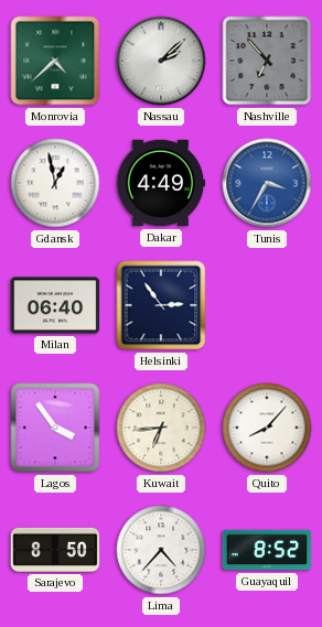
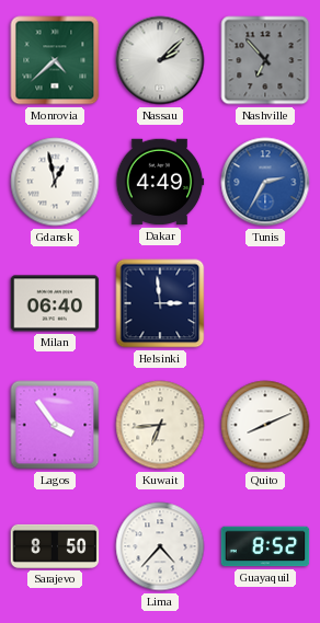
Tunis: 3:35 -> 2:35 (265, 182)
Helsinki: 2:54 -> 2:59 (160, 303)
Quito: 8:07 -> 8:11 (265, 425)
